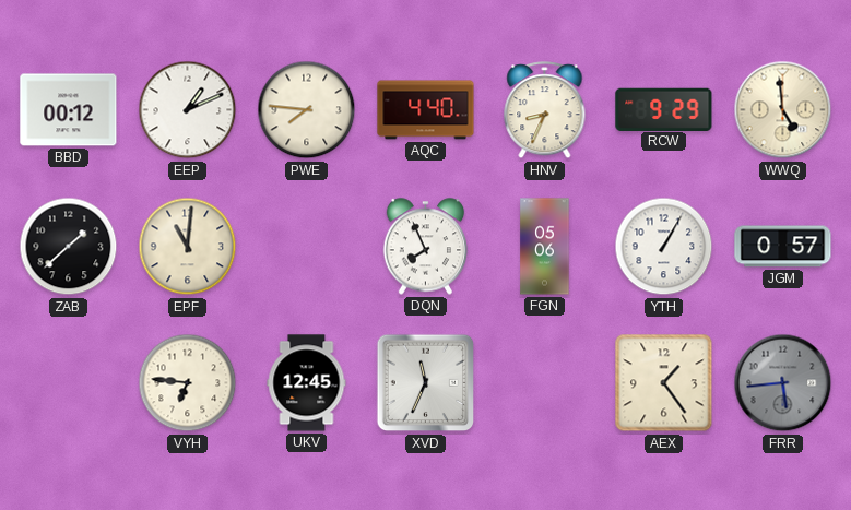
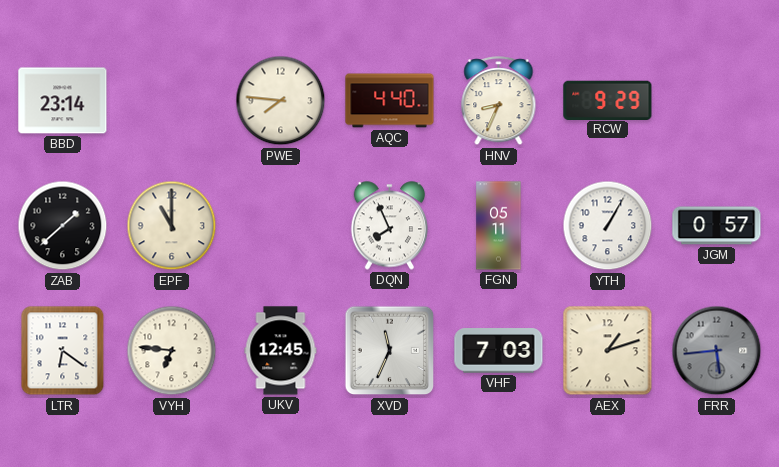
BBD: 00:12 -> 23:14 (63, 101)
EEP: 1:11 -> none (188, 110)
WWQ: 4:59 -> none (783, 110)
EPF: 11:01 -> 11:00 (172, 226)
FGN: 05:06 -> 05:11 (499, 226)
LTR: none -> 6:21 (63, 351)
VHF: none -> 7:03 (499, 351)
AEX: 1:24 -> 1:12 (608, 351)
